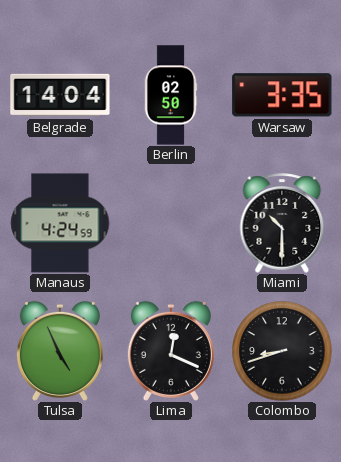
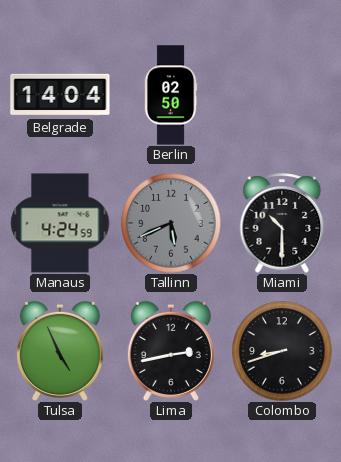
Warsaw: 3:35 -> none (282, 95)
Tallinn: none -> 5:41 (171, 223)
Lima: 12:19 -> 2:43 (171, 351)
